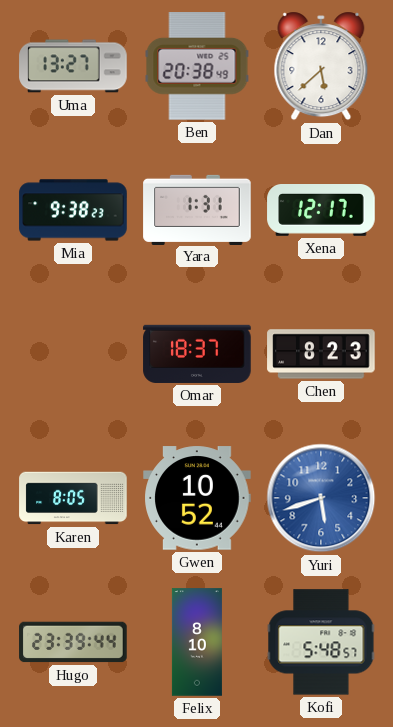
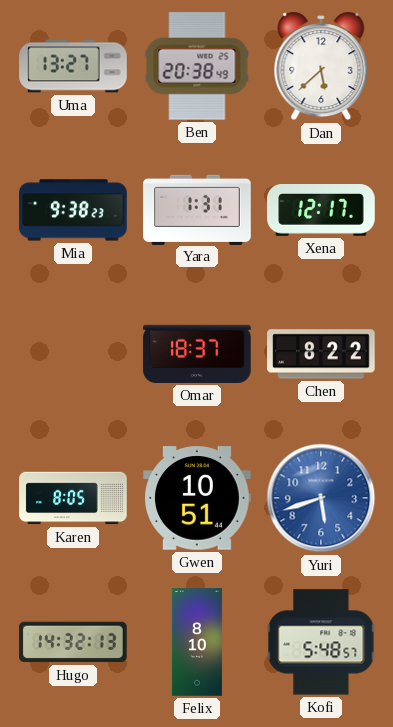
Chen: 8:23 -> 8:22 (321, 354)
Gwen: 10:52 -> 10:51 (197, 498)
Hugo: 23:39 -> 14:32 (73, 642)
